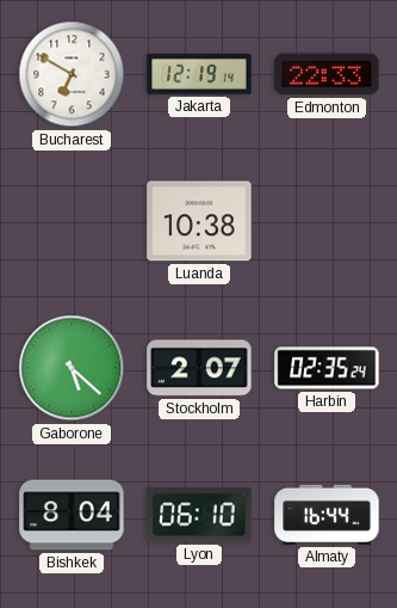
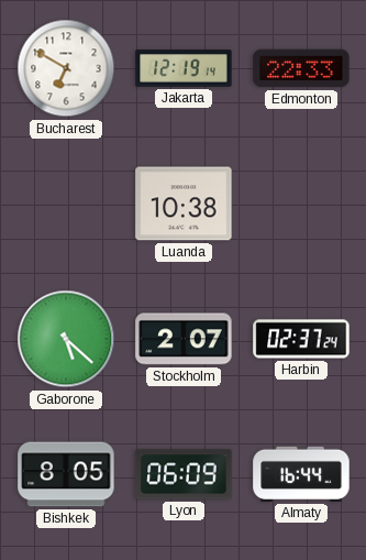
Harbin: 02:35 -> 02:37 (301, 339)
Bishkek: 8:04 -> 8:05 (66, 474)
Lyon: 06:10 -> 06:09 (184, 474)
